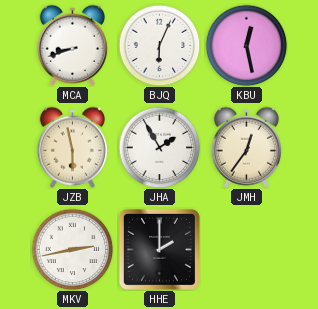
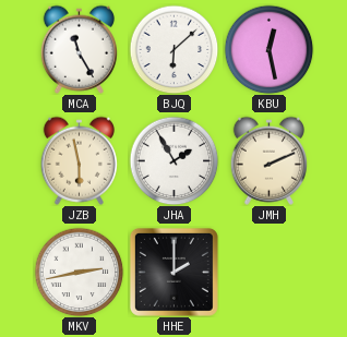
MCA: 8:42 -> 11:25 (79, 49)
BJQ: 6:04 -> 6:08 (174, 49)
JMH: 12:36 -> 2:11 (268, 160)
